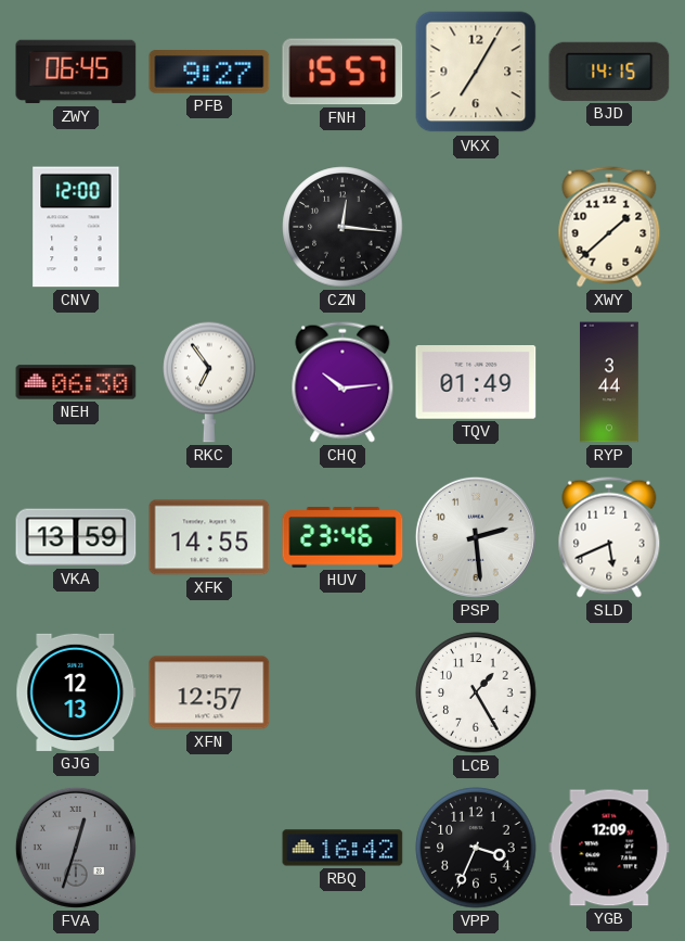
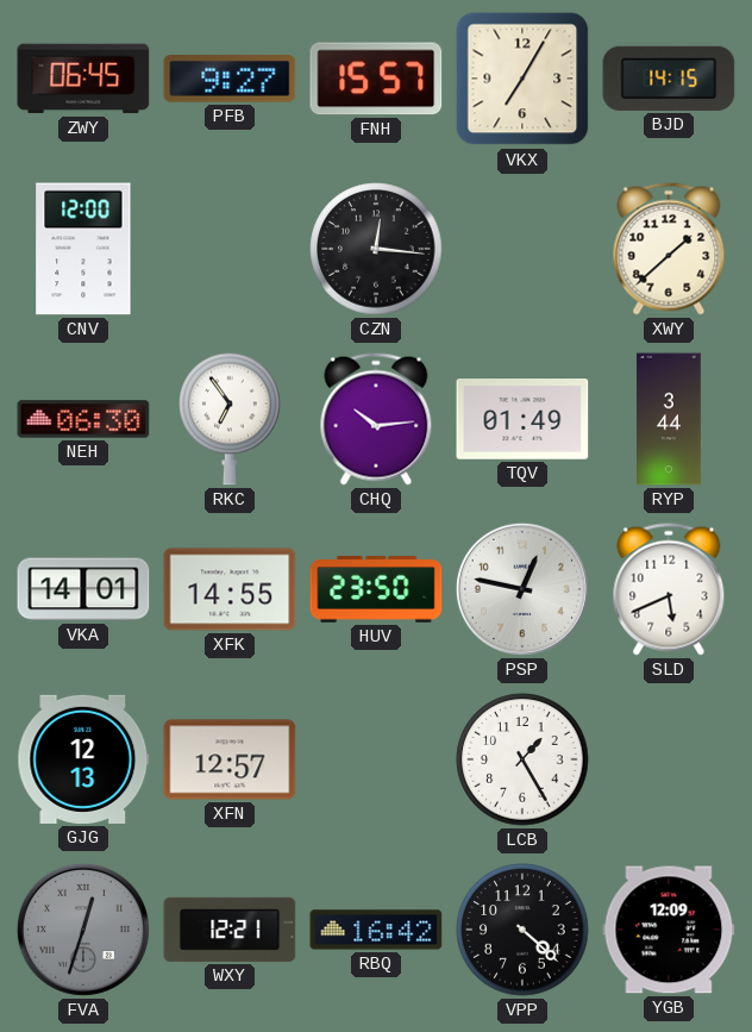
VKA: 13:59 -> 14:01 (83, 589)
HUV: 23:46 -> 23:50 (376, 589)
PSP: 2:29 -> 12:47 (522, 589)
WXY: none -> 12:21 (230, 930)
VPP: 3:34 -> 4:22 (522, 930)
